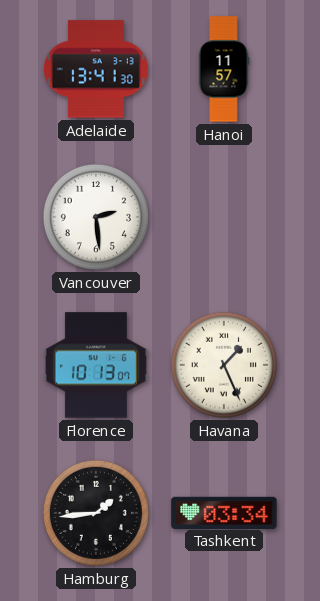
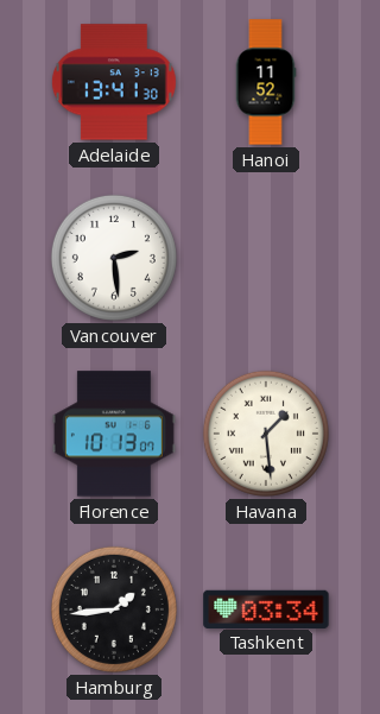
Hanoi: 11:57 -> 11:52 (266, 82)
Havana: 1:26 -> 1:29 (266, 434)
